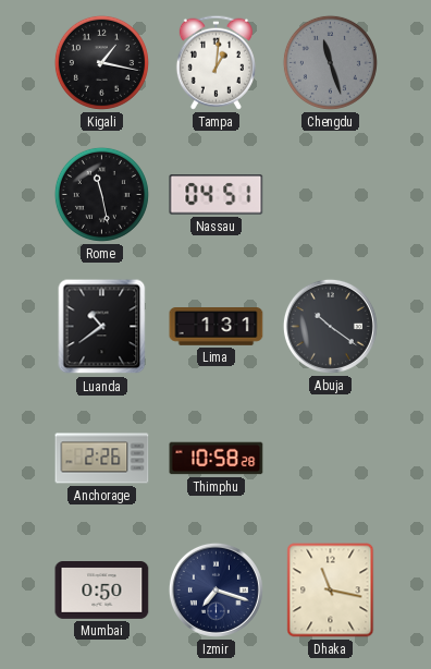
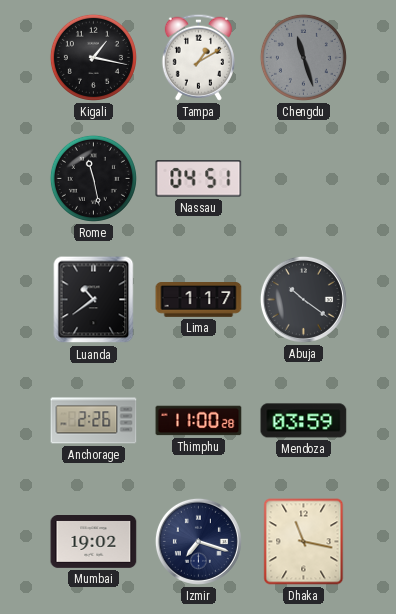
Tampa: 1:01 -> 1:10 (198, 57)
Lima: 1:31 -> 1:17 (199, 300)
Thimphu: 10:58 -> 11:00 (199, 421)
Mendoza: none -> 03:59 (304, 421)
Mumbai: 0:50 -> 19:02 (94, 542)
